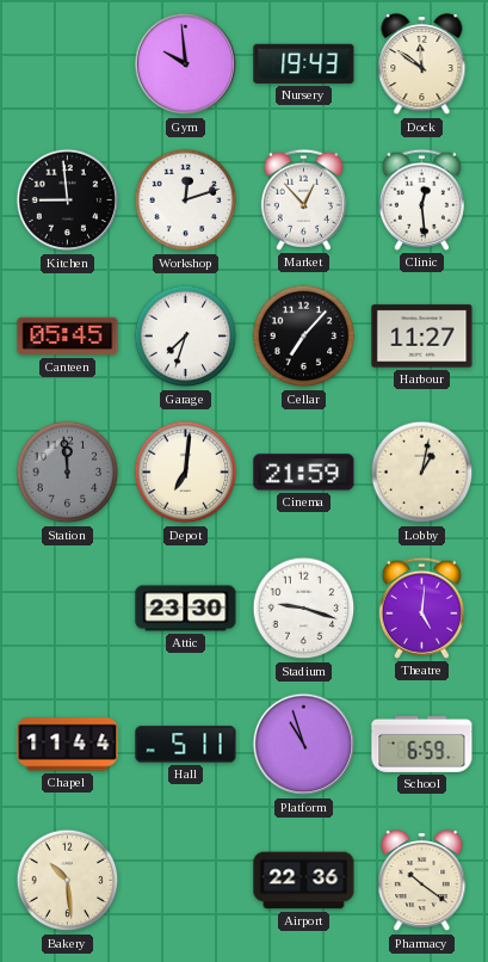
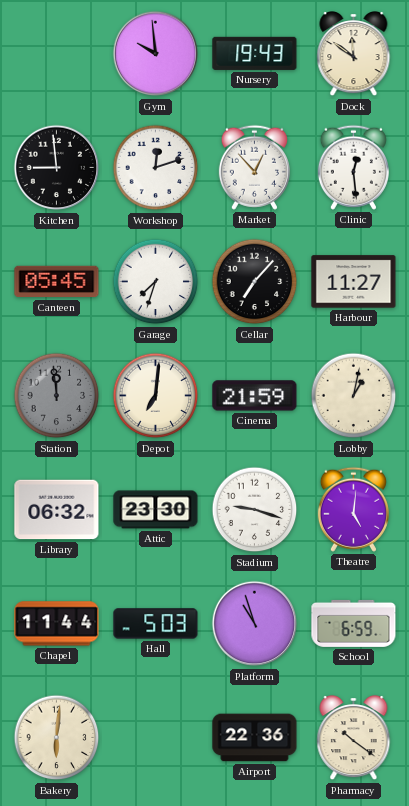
Library: none -> 06:32 (57, 510)
Hall: 5:11 -> 5:03 (156, 624)
Bakery: 10:29 -> 6:01 (57, 738)
